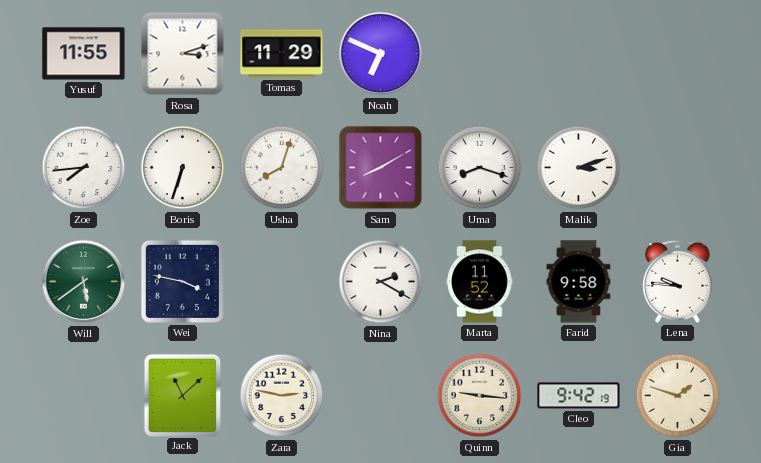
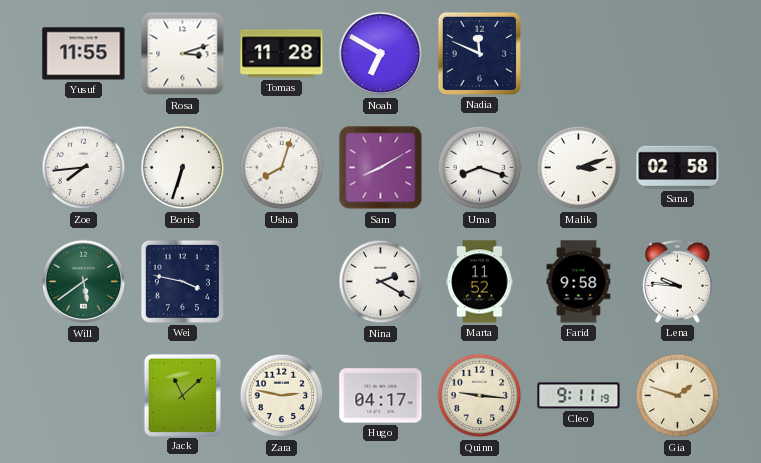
Tomas: 11:29 -> 11:28 (282, 54)
Noah: 6:49 -> 6:50 (381, 54)
Nadia: none -> 11:49 (479, 53)
Sana: none -> 02:58 (678, 167)
Hugo: none -> 04:17 (381, 396)
Cleo: 9:42 -> 9:11 (579, 396)
